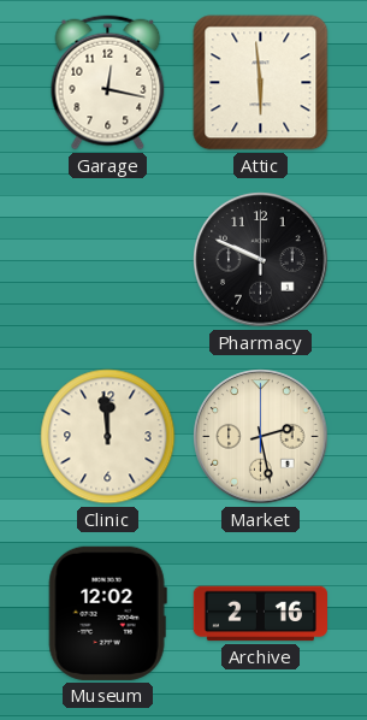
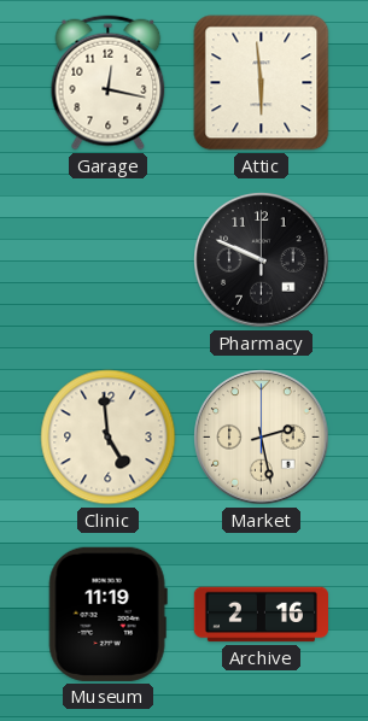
Clinic: 11:59 -> 4:59 (109, 438)
Museum: 12:02 -> 11:19 (107, 614)
